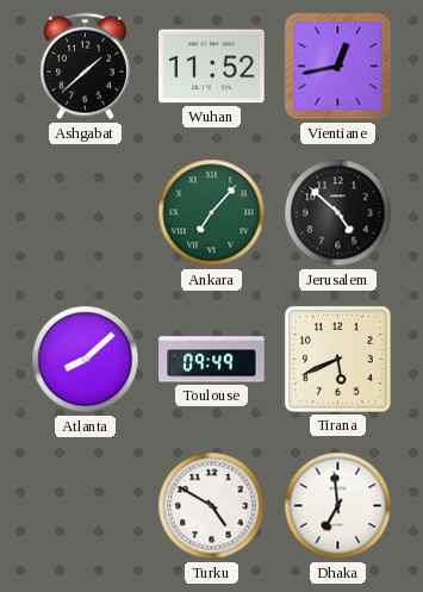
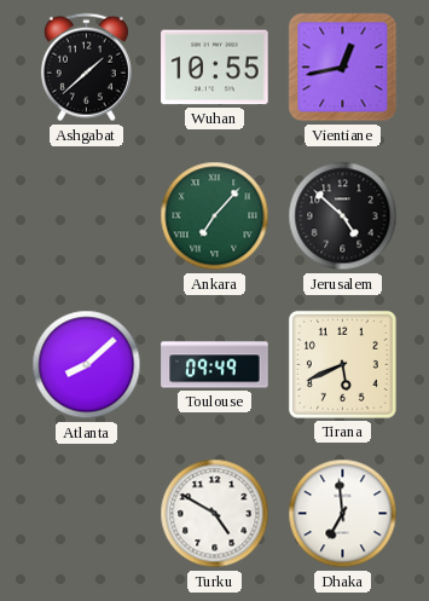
Wuhan: 11:52 -> 10:55 (215, 68)
